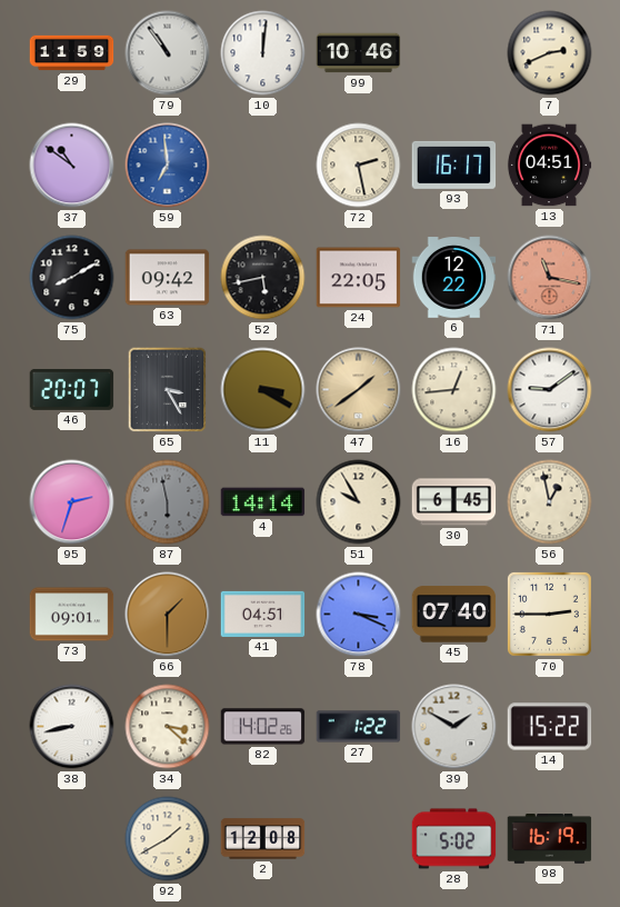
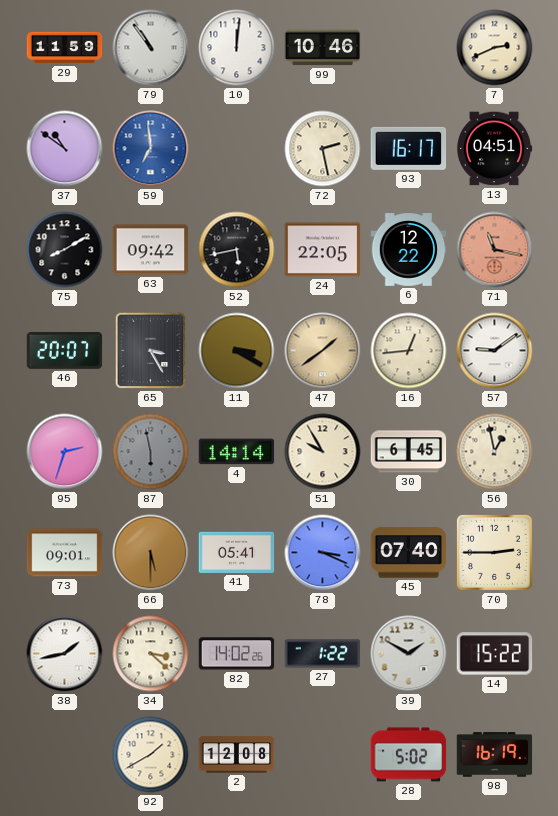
66: 1:30 -> 5:30 (151, 553)
41: 04:51 -> 05:41 (237, 552)
38: 8:43 -> 1:43 (65, 654)
